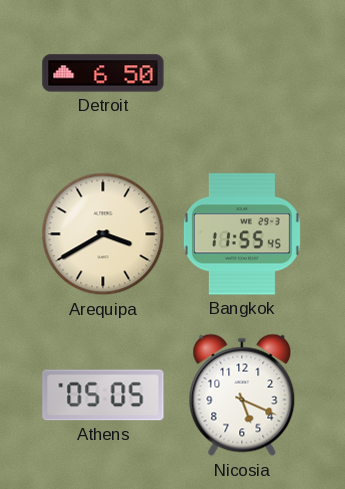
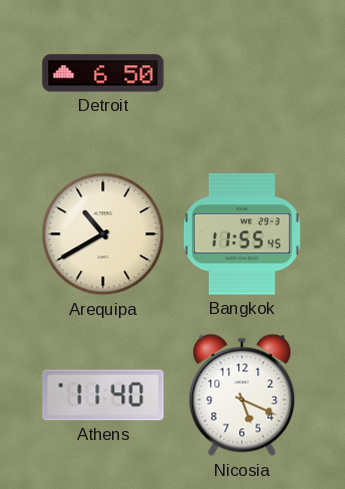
Arequipa: 3:40 -> 10:40 (103, 234)
Athens: 05:05 -> 11:40 (103, 395)
